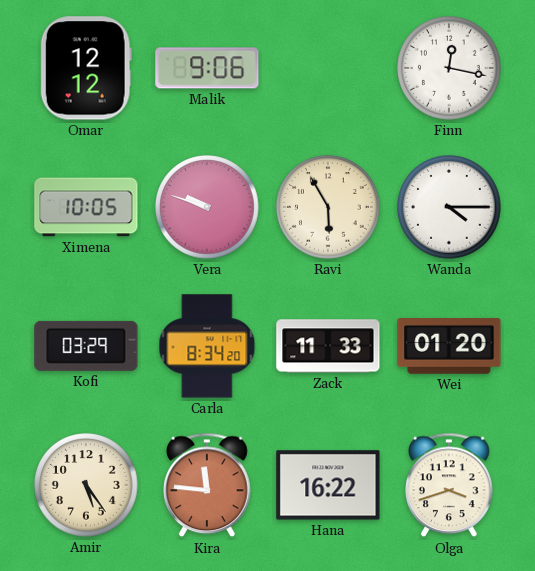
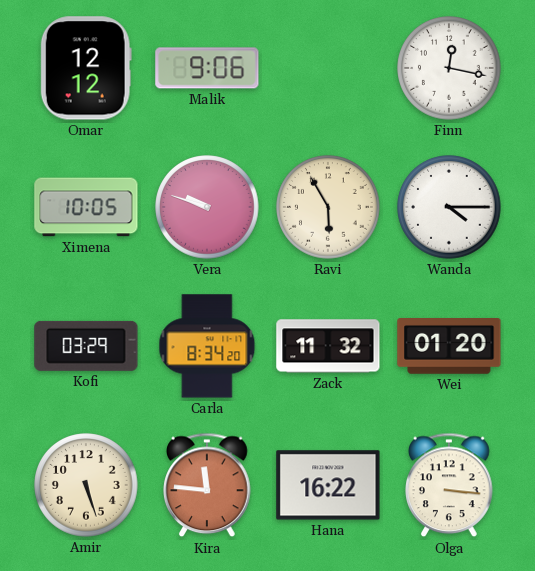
Zack: 11:33 -> 11:32 (328, 346)
Amir: 5:24 -> 5:27 (86, 485)
Olga: 3:42 -> 3:16 (449, 485)
